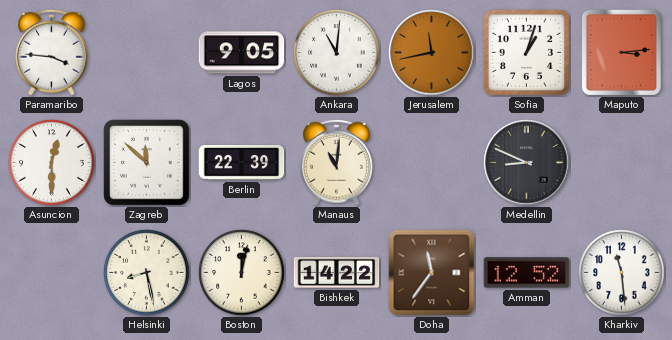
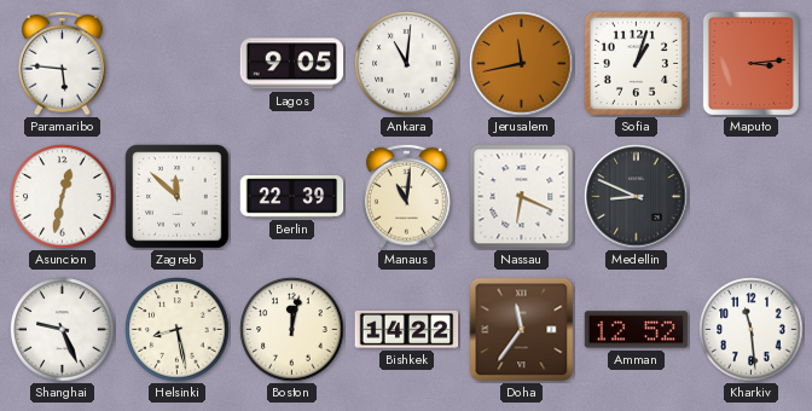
Paramaribo: 3:46 -> 5:46 (63, 63)
Asuncion: 12:30 -> 12:32 (63, 197)
Nassau: none -> 6:19 (522, 197)
Shanghai: none -> 9:26 (63, 330)
